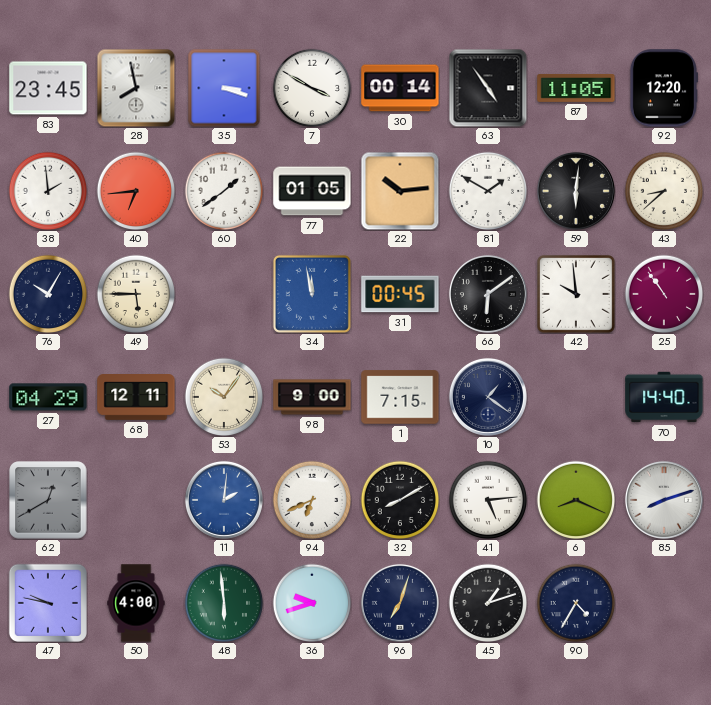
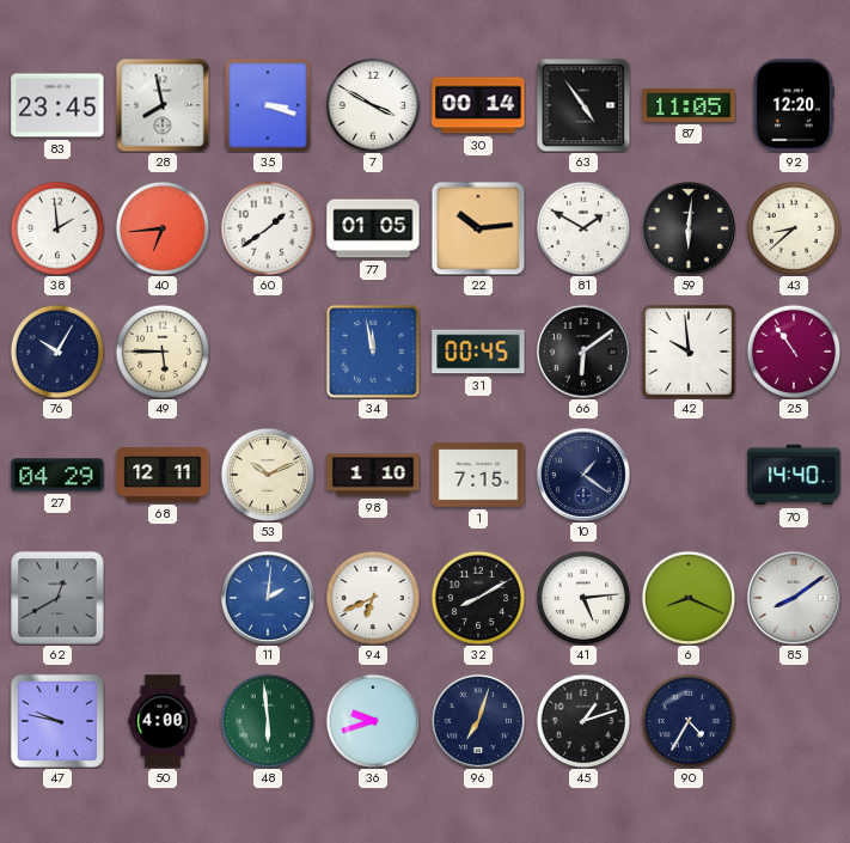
53: 10:06 -> 10:11 (268, 475)
98: 9:00 -> 1:10 (373, 475)
85: 8:12 -> 8:09 (794, 598)
